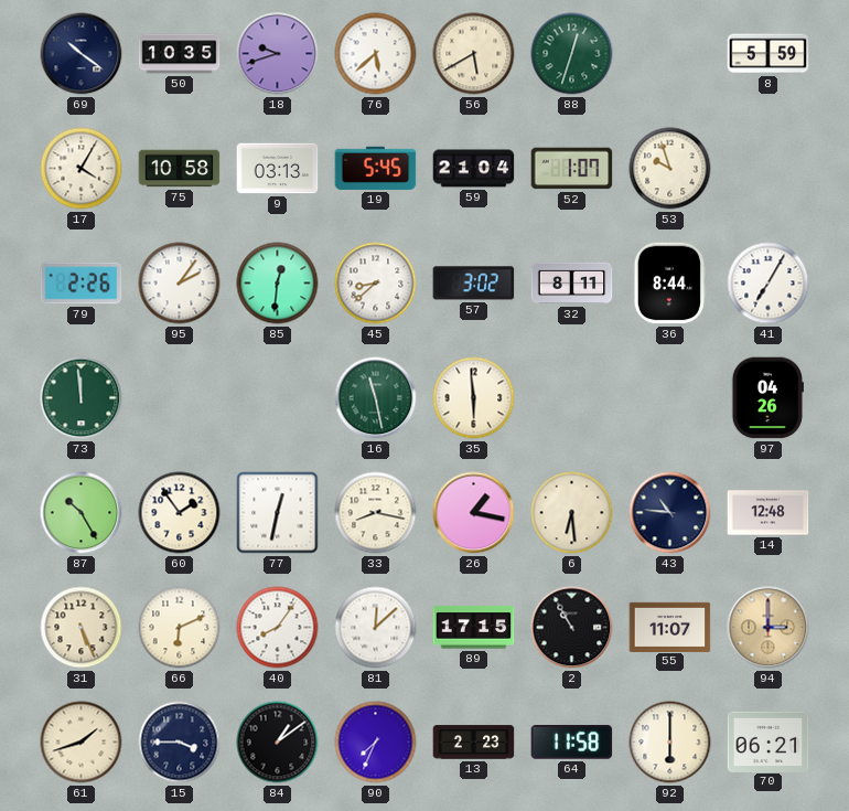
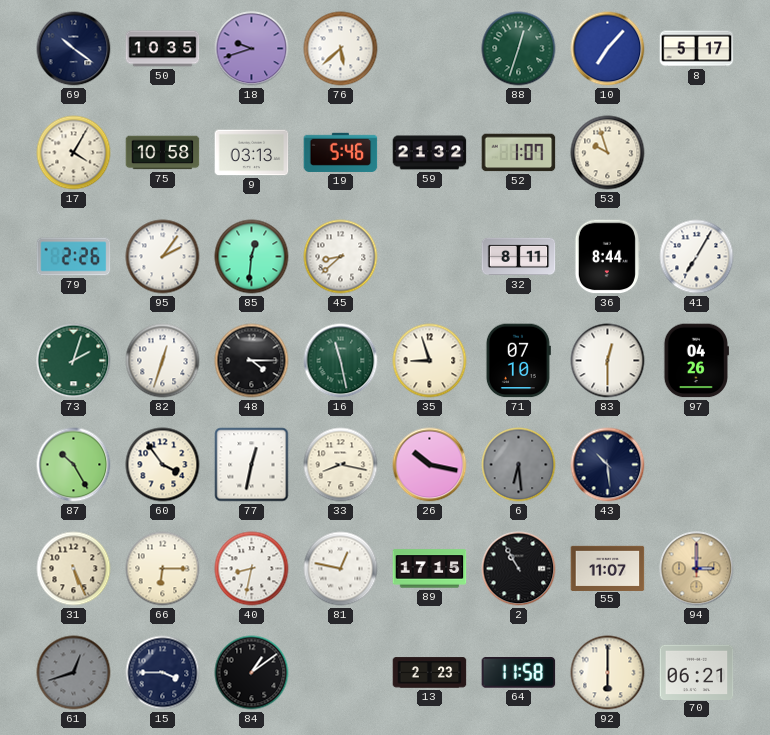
56: 5:40 -> none (474, 54)
10: none -> 7:07 (608, 49)
8: 5:59 -> 5:17 (697, 49)
19: 5:45 -> 5:46 (341, 152)
59: 21:04 -> 21:32 (430, 153)
57: 3:02 -> none (474, 284)
73: 11:59 -> 2:03 (74, 361)
82: none -> 12:33 (163, 361)
48: none -> 4:15 (252, 361)
35: 5:59 -> 8:57 (430, 361)
71: none -> 07:10 (518, 361)
83: none -> 12:30 (608, 361)
60: 1:54 -> 3:54 (163, 465)
26: 1:17 -> 10:17 (430, 465)
6 dial: cream -> grey (519, 465)
43: 10:46 -> 10:29 (608, 465)
14: 12:48 -> none (769, 513)
66: 6:11 -> 6:15 (163, 569)
40: 8:06 -> 8:32 (252, 569)
81: 12:08 -> 12:47 (341, 569)
61: 1:42 -> 12:42 (74, 673)
61 dial: cream -> grey (74, 673)
90: 7:34 -> none (376, 743)
